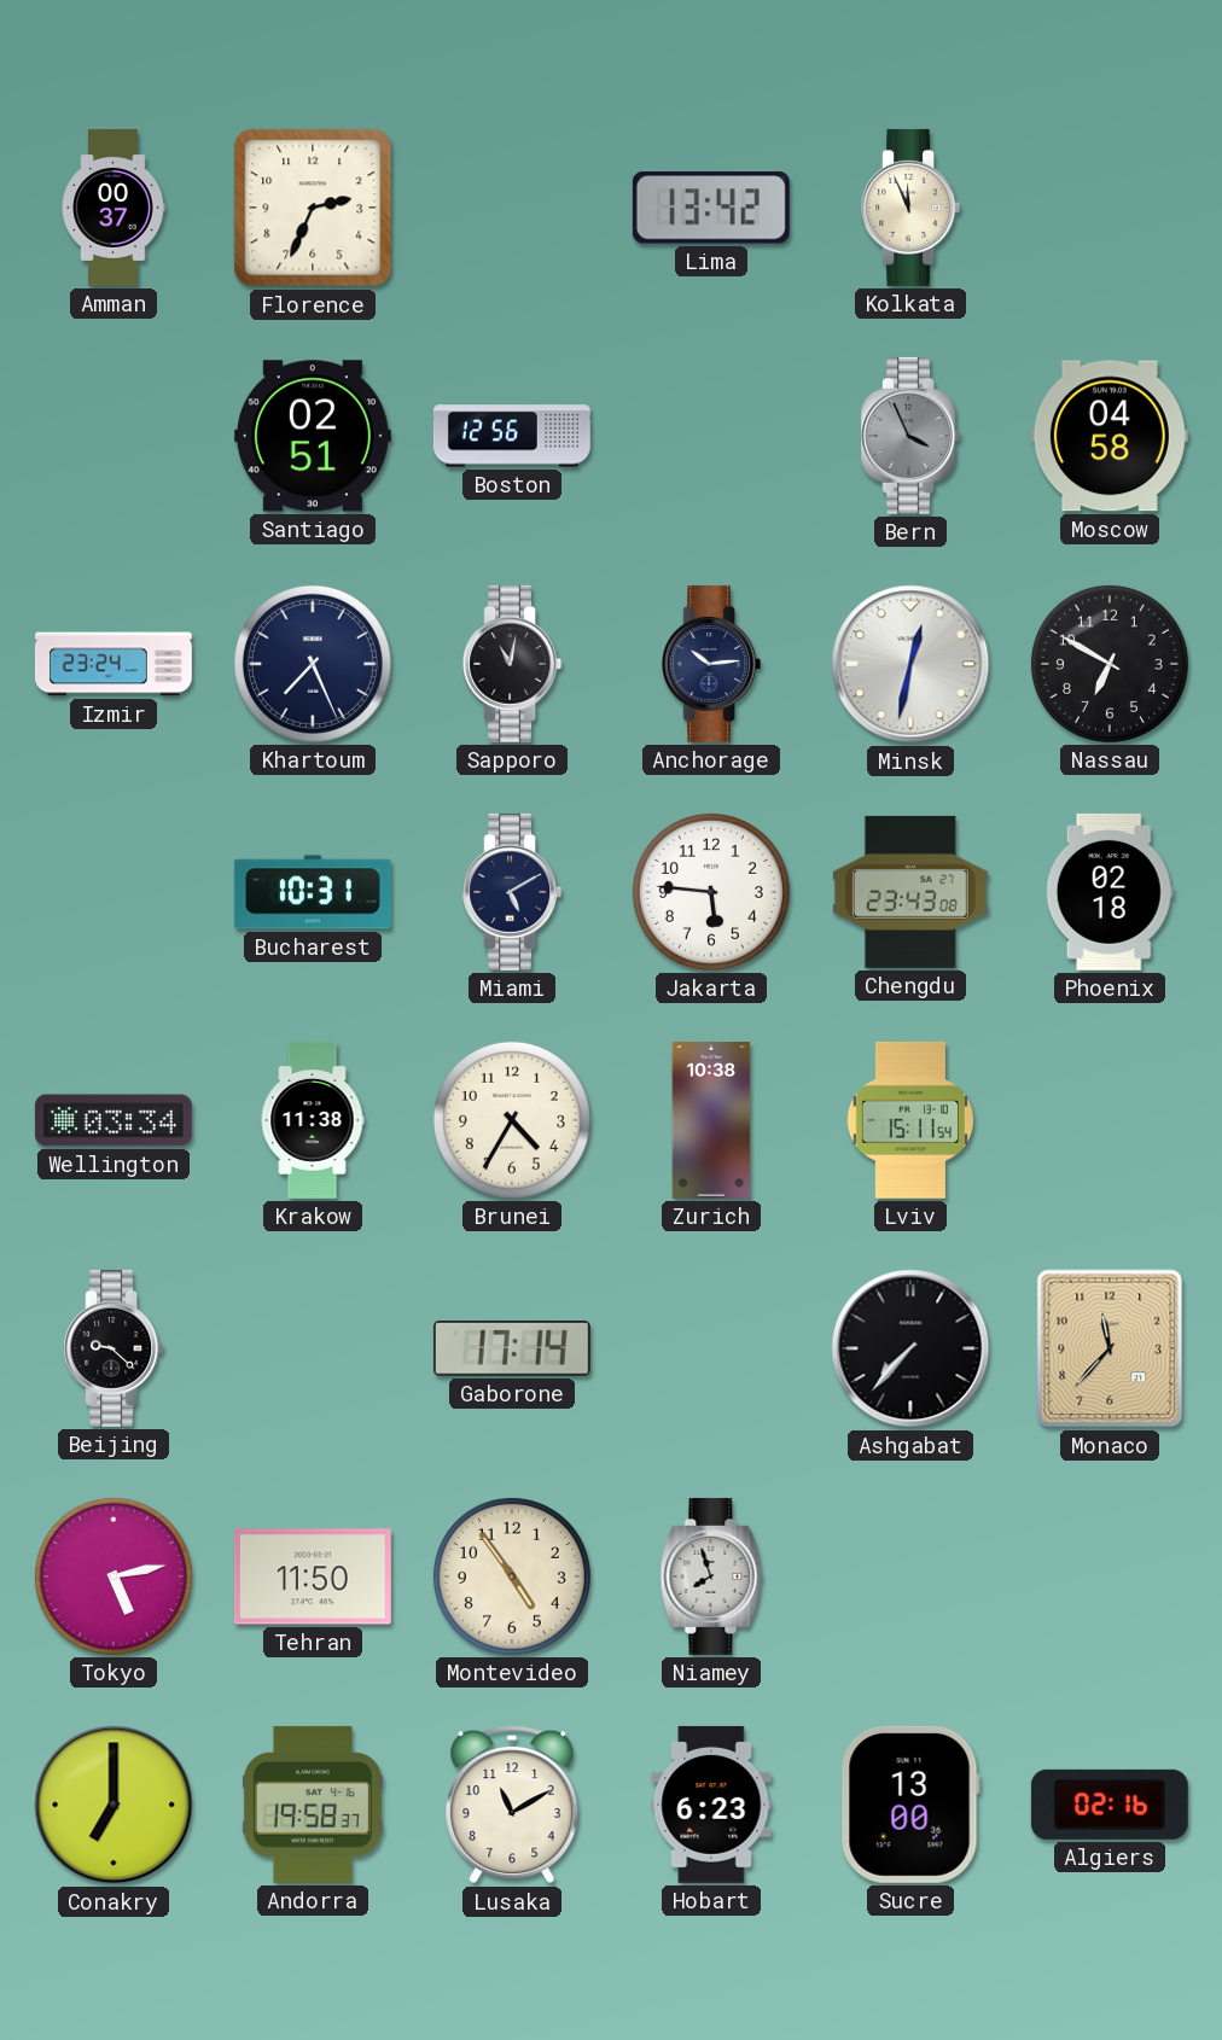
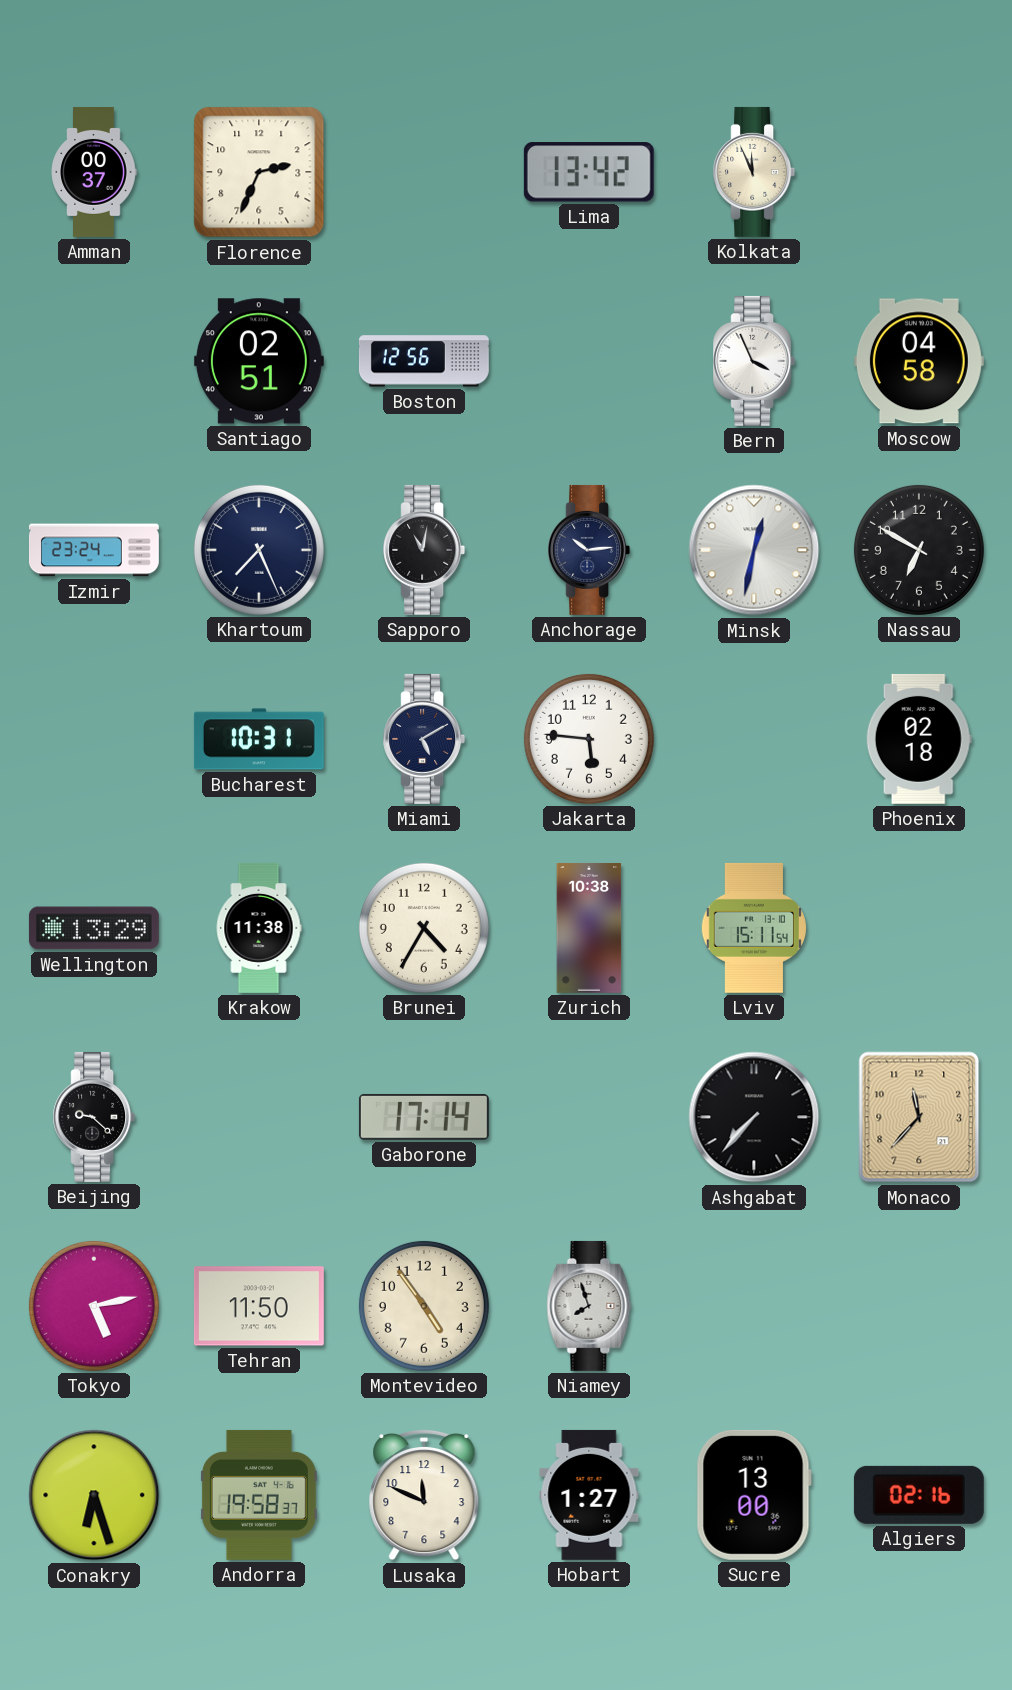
Bern dial: grey -> white (754, 361)
Chengdu: 23:43 -> none (910, 892)
Wellington: 03:34 -> 13:29 (94, 928)
Conakry: 7:00 -> 6:27 (94, 1495)
Lusaka: 11:10 -> 11:49 (424, 1495)
Hobart: 6:23 -> 1:27 (589, 1495)
